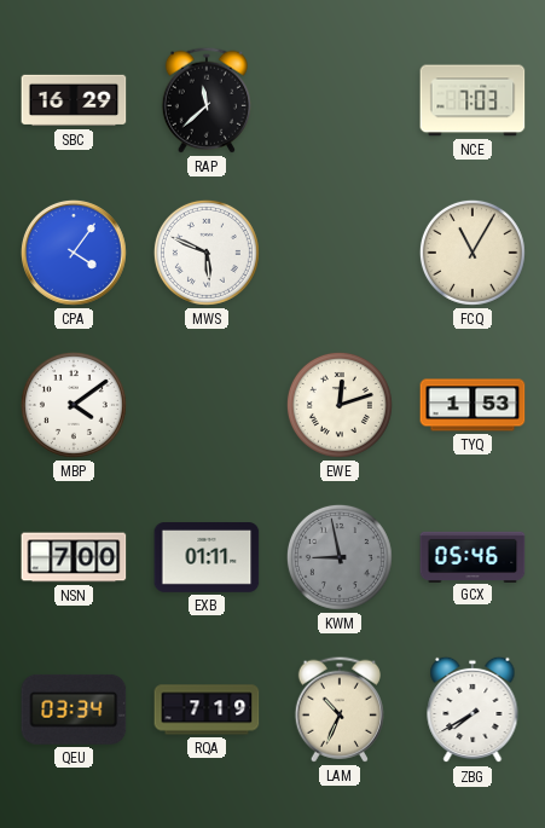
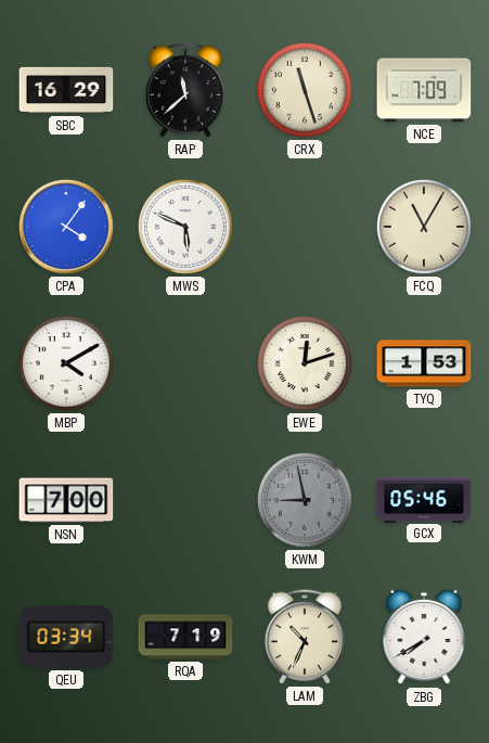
CRX: none -> 11:27 (305, 90)
NCE: 7:03 -> 7:09 (424, 90)
MBP: 4:09 -> 4:10 (66, 363)
EXB: 01:11 -> none (207, 558)
